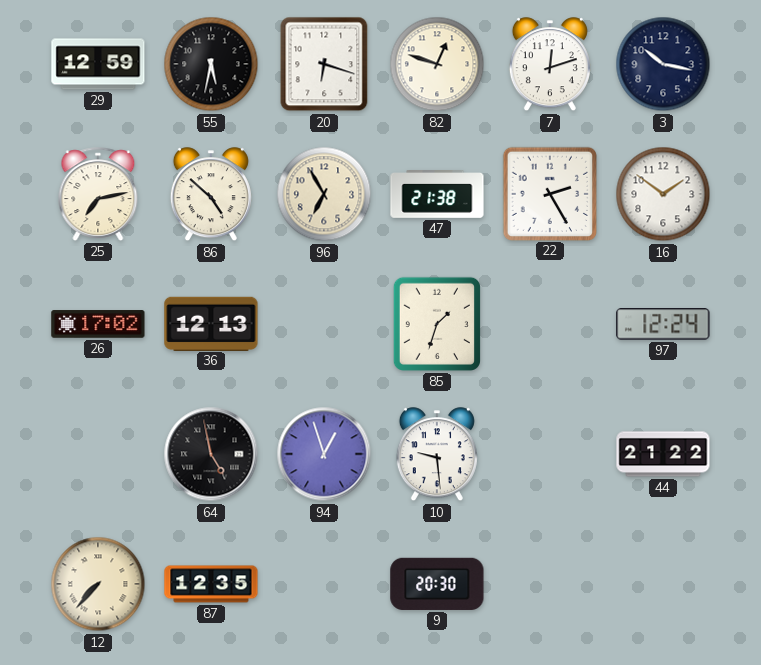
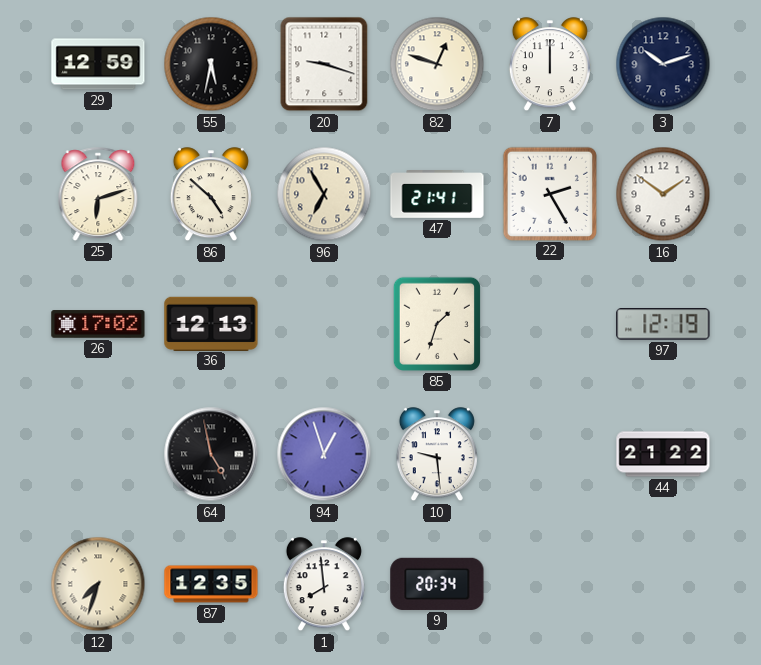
20: 6:18 -> 9:18 (324, 64)
7: 12:12 -> 12:00 (550, 65)
3: 10:17 -> 10:12 (663, 64)
25: 7:13 -> 6:12 (98, 194)
47: 21:38 -> 21:41 (437, 195)
97: 12:24 -> 12:19 (663, 324)
12: 7:37 -> 7:33 (98, 584)
1: none -> 7:59 (324, 585)
9: 20:30 -> 20:34 (437, 584)
